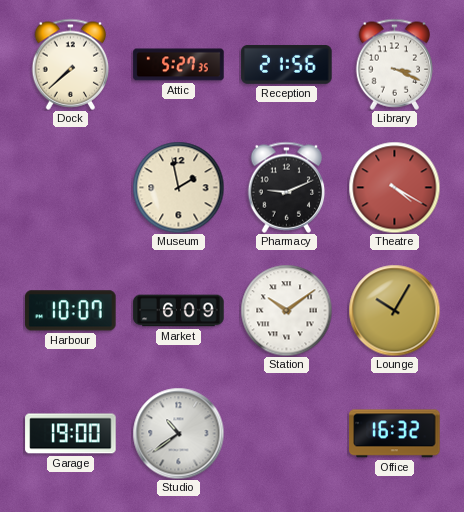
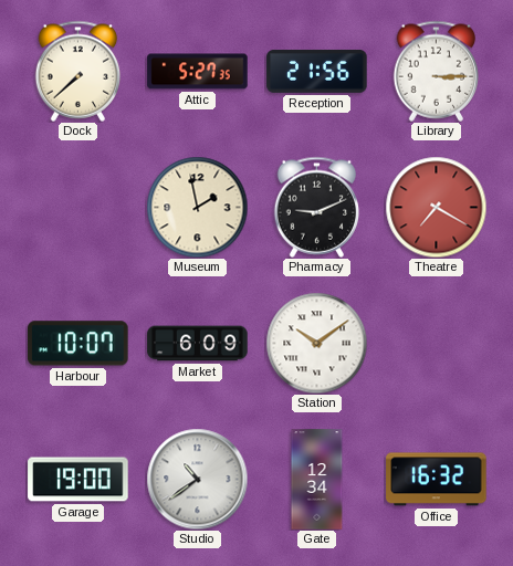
Library: 3:19 -> 3:15 (437, 71)
Theatre: 4:20 -> 7:20 (436, 207)
Lounge: 10:05 -> none (394, 310)
Gate: none -> 12:34 (317, 480)
